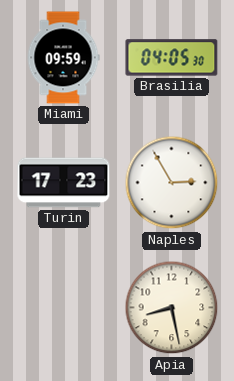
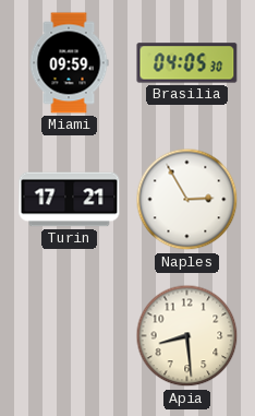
Turin: 17:23 -> 17:21 (70, 200)
Apia: 8:28 -> 8:29 (187, 336)
